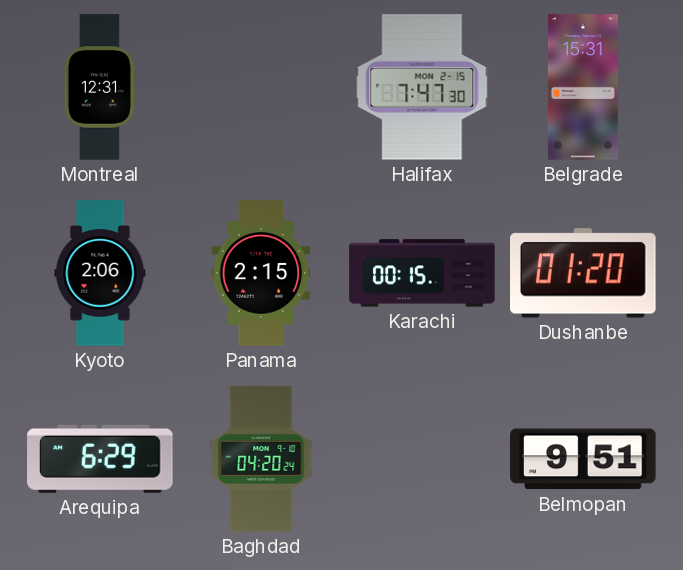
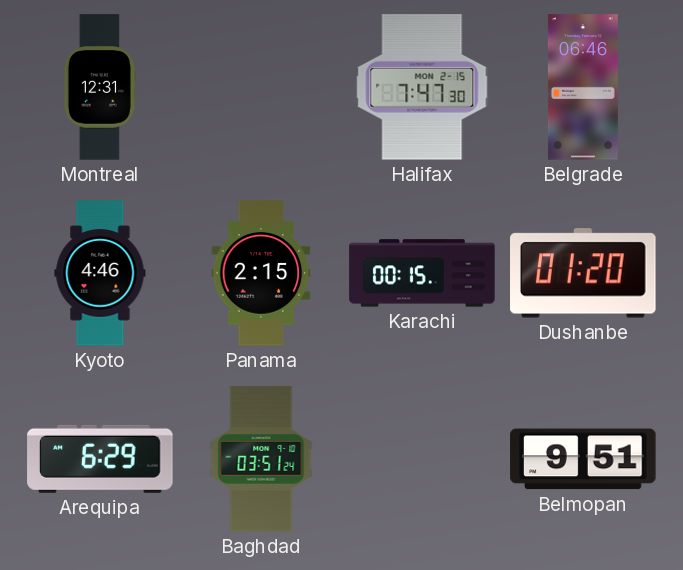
Belgrade: 15:31 -> 06:46 (583, 87)
Kyoto: 2:06 -> 4:46 (100, 273)
Baghdad: 04:20 -> 03:51 (261, 459)
